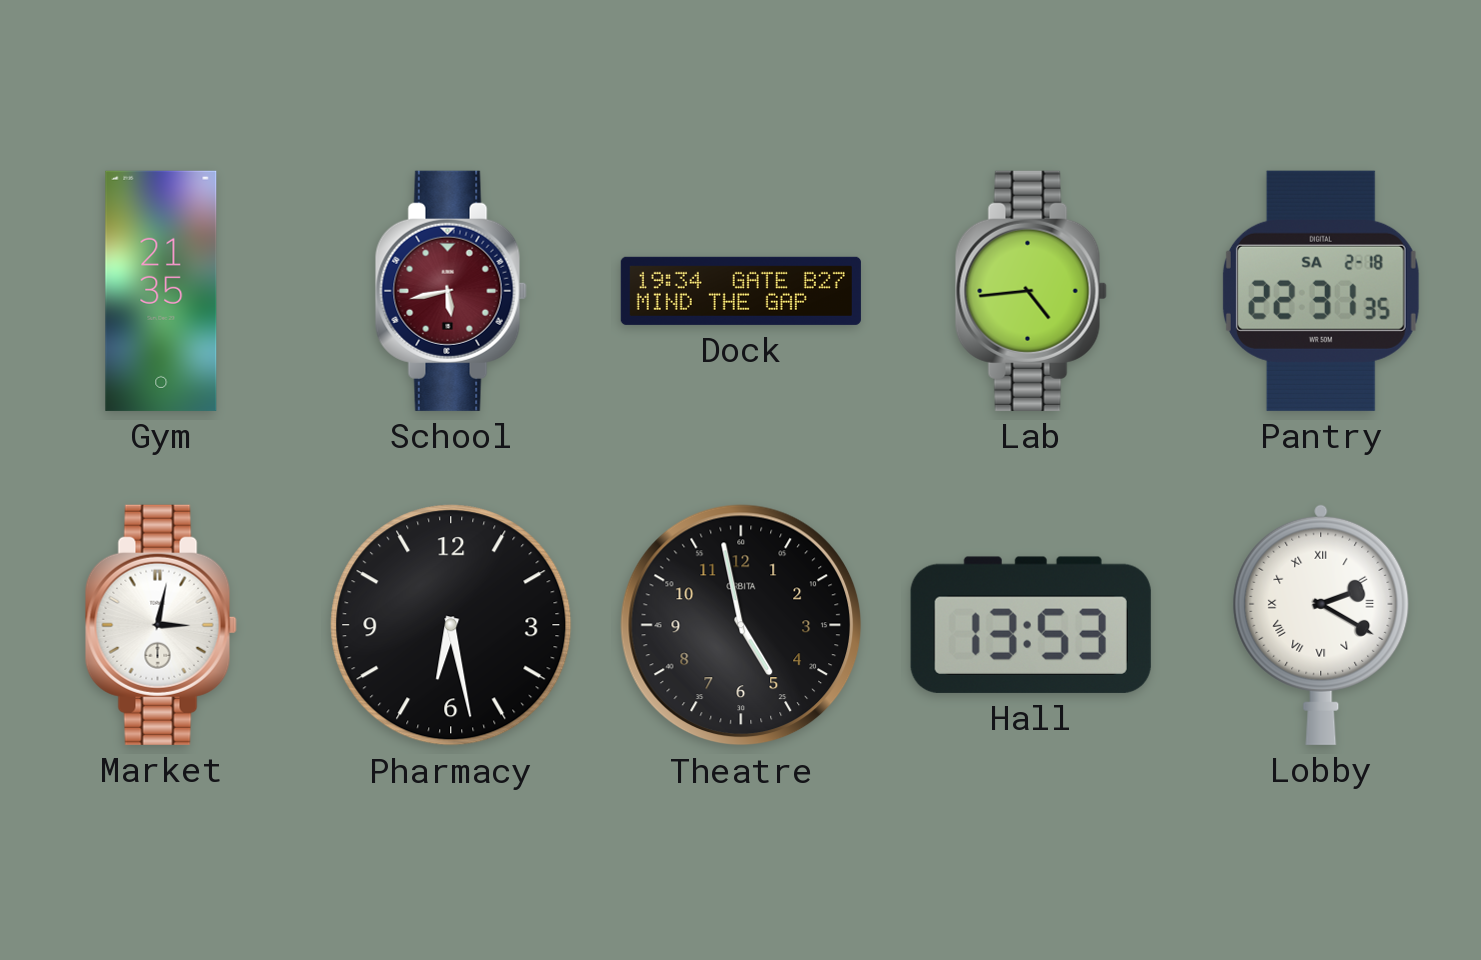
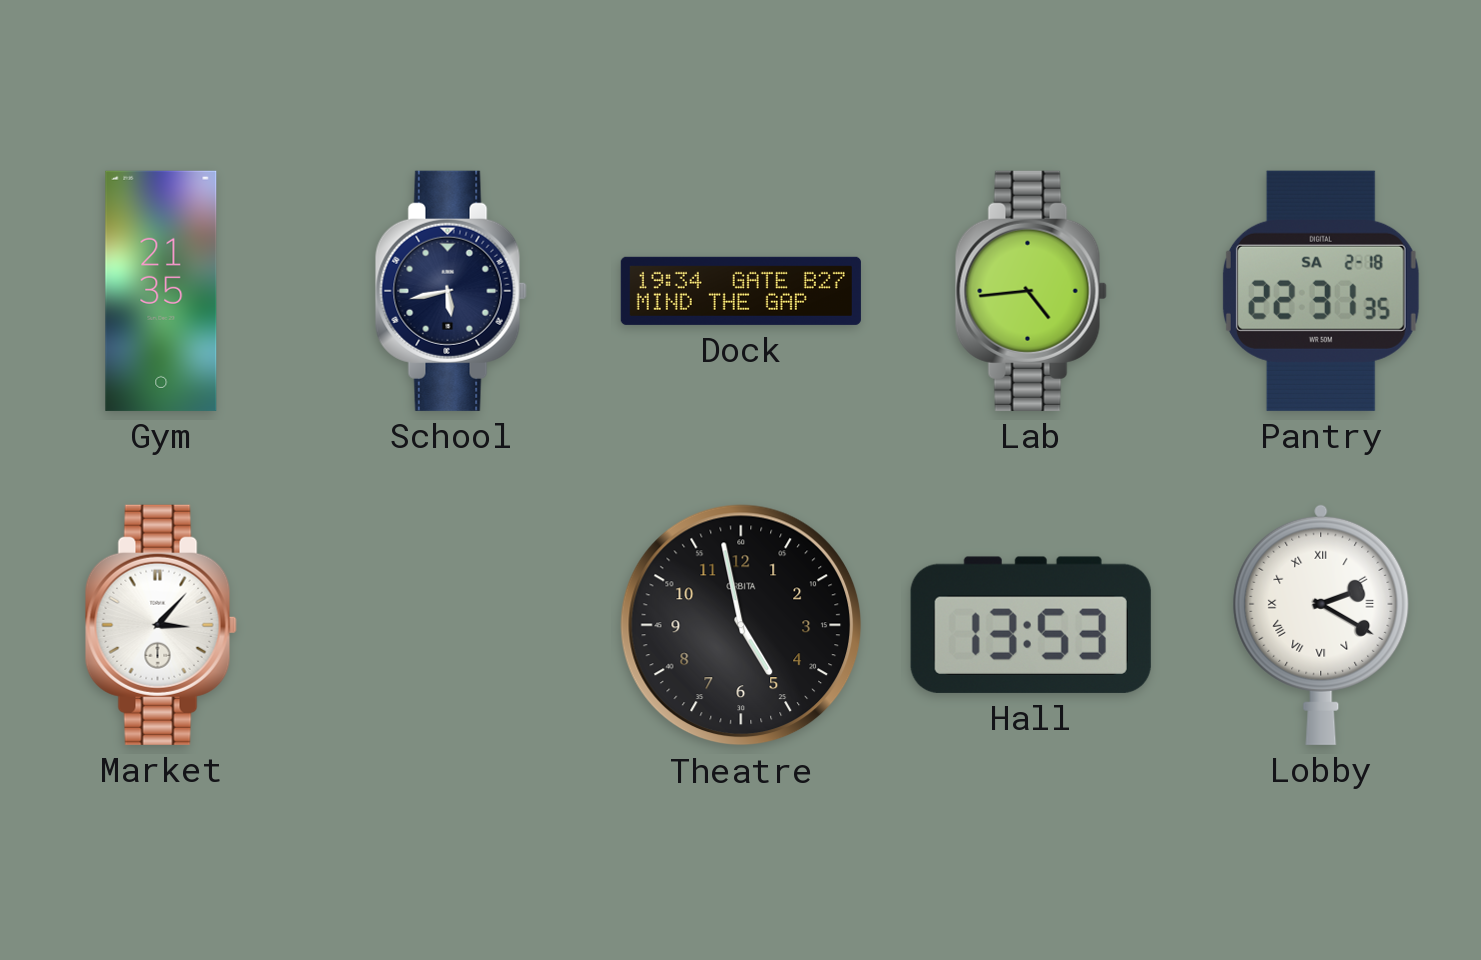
School dial: burgundy -> navy (451, 291)
Market: 3:02 -> 3:07 (161, 625)
Pharmacy: 6:28 -> none (451, 625)
